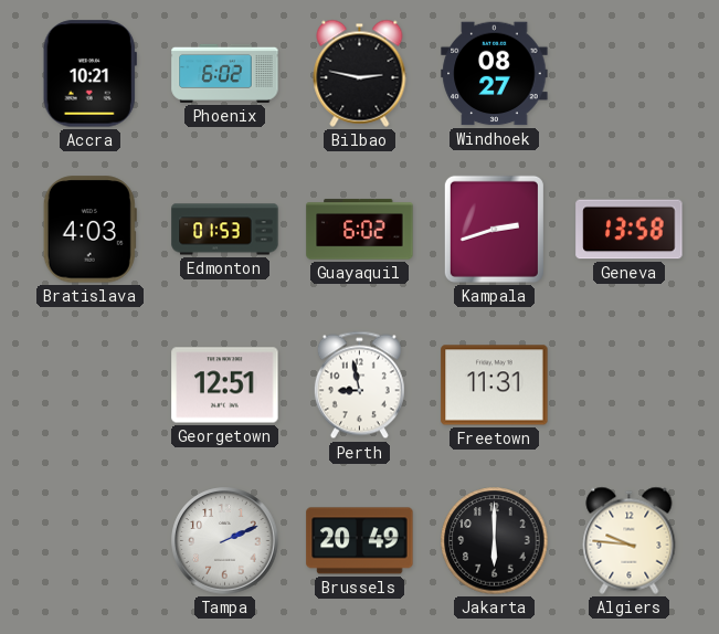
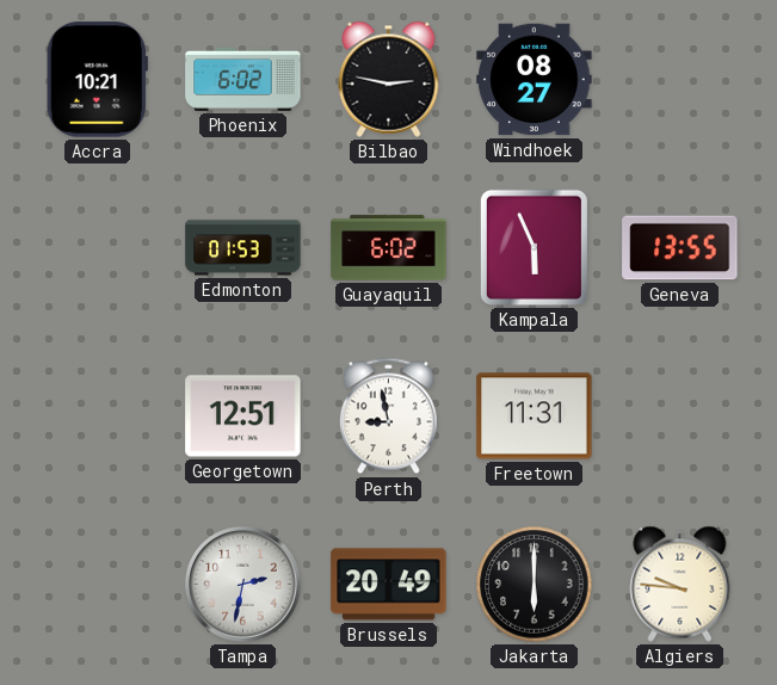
Bratislava: 4:03 -> none (89, 230)
Kampala: 2:42 -> 5:56 (534, 247)
Geneva: 13:58 -> 13:55 (680, 248)
Tampa: 2:11 -> 2:32 (243, 585)
